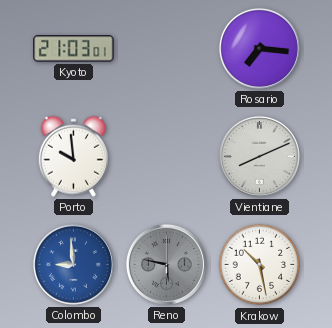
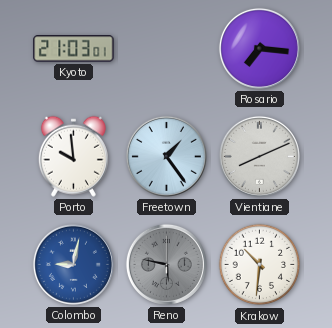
Freetown: none -> 1:24 (166, 156)
Colombo: 8:59 -> 9:02 (73, 264)
Krakow: 10:28 -> 10:31 (260, 265)
